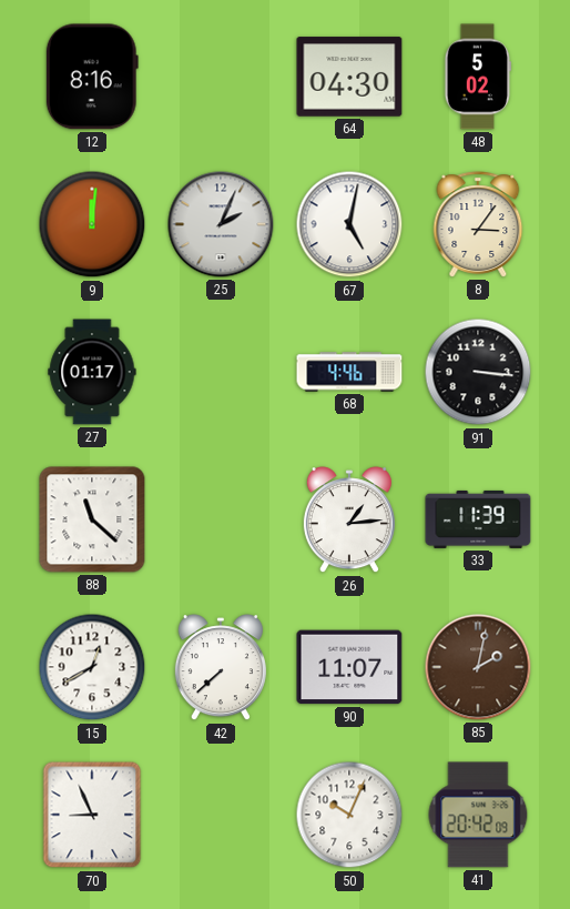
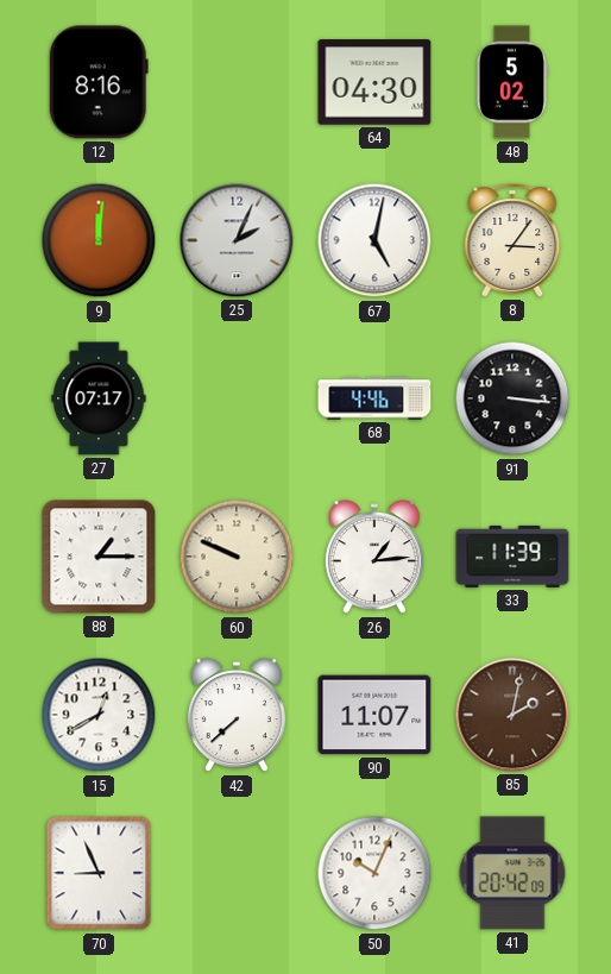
27: 01:17 -> 07:17 (99, 398)
88: 11:22 -> 1:15 (99, 557)
60: none -> 9:49 (237, 557)
